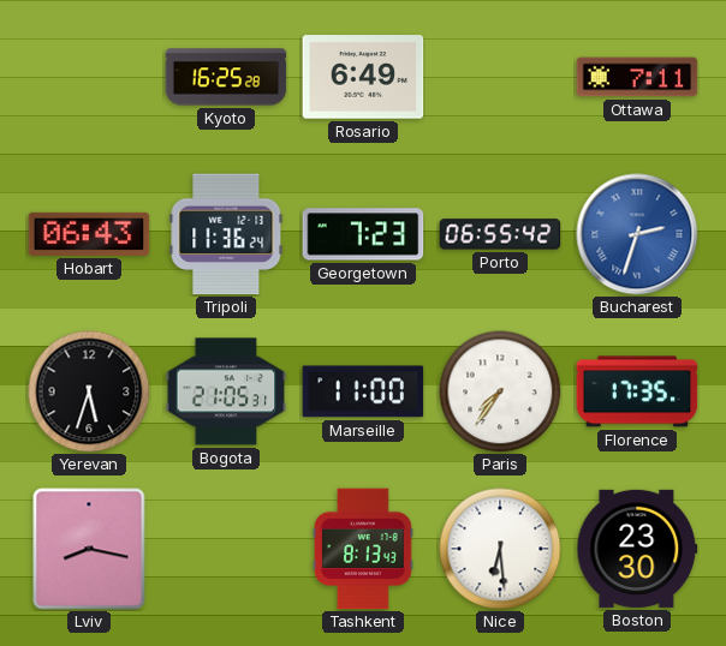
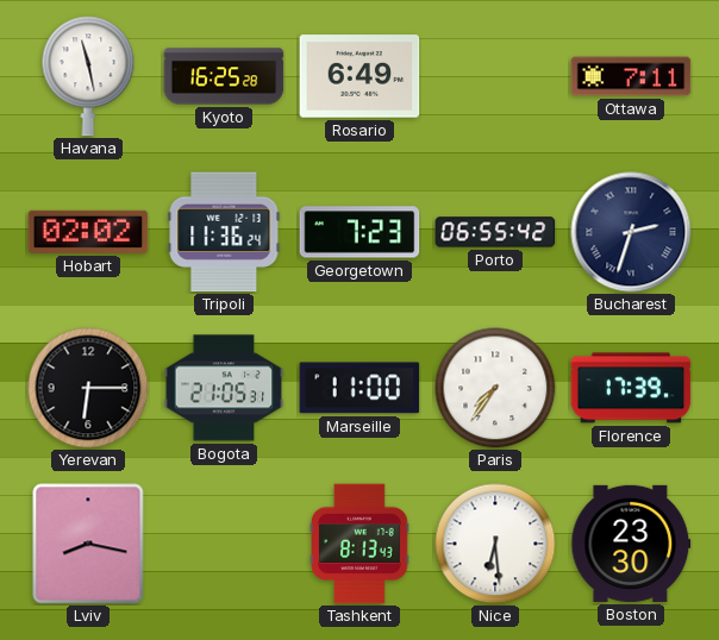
Havana: none -> 11:28 (88, 76)
Hobart: 06:43 -> 02:02 (88, 232)
Bucharest dial: blue -> navy (631, 232)
Yerevan: 5:33 -> 6:15 (88, 388)
Florence: 17:35 -> 17:39 (631, 388)
